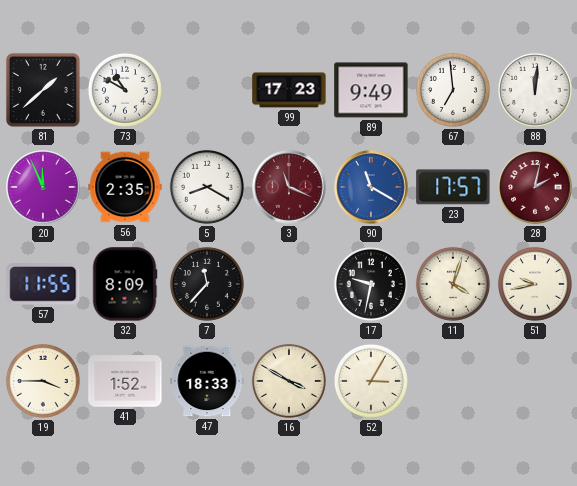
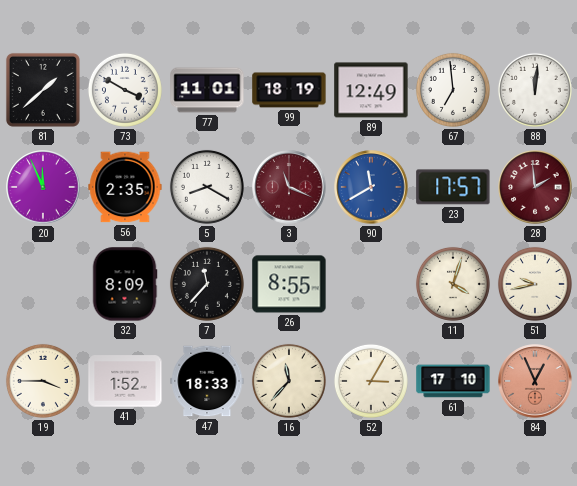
73: 10:50 -> 3:50 (125, 90)
77: none -> 11:01 (207, 90)
99: 17:23 -> 18:19 (289, 90)
89: 9:49 -> 12:49 (371, 90)
90: 11:20 -> 11:40 (371, 187)
28: 2:02 -> 1:59 (535, 187)
57: 11:55 -> none (43, 285)
26: none -> 8:55 (289, 284)
17: 9:32 -> none (371, 284)
16: 3:50 -> 11:37 (289, 381)
61: none -> 17:10 (453, 381)
84: none -> 12:56 (535, 381)
